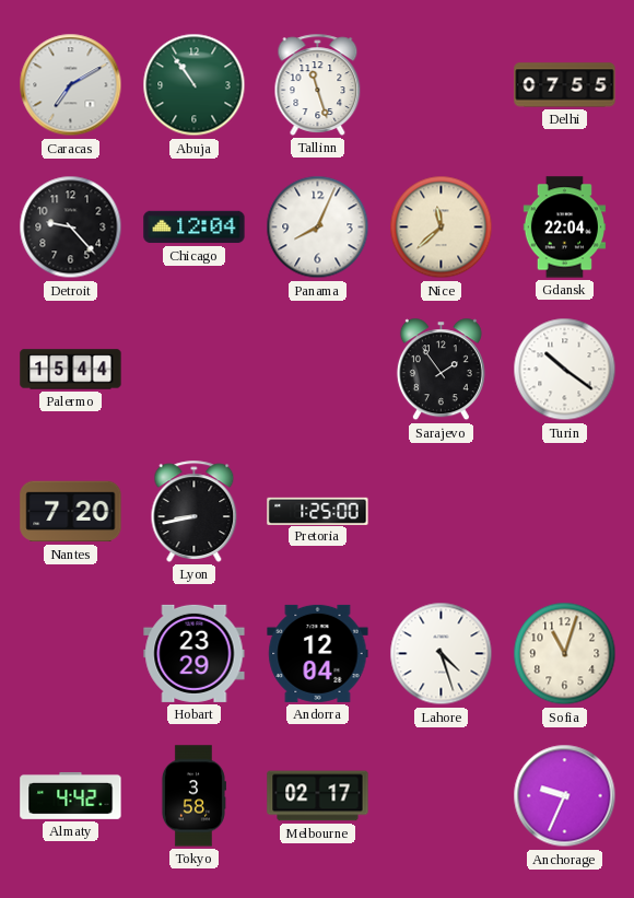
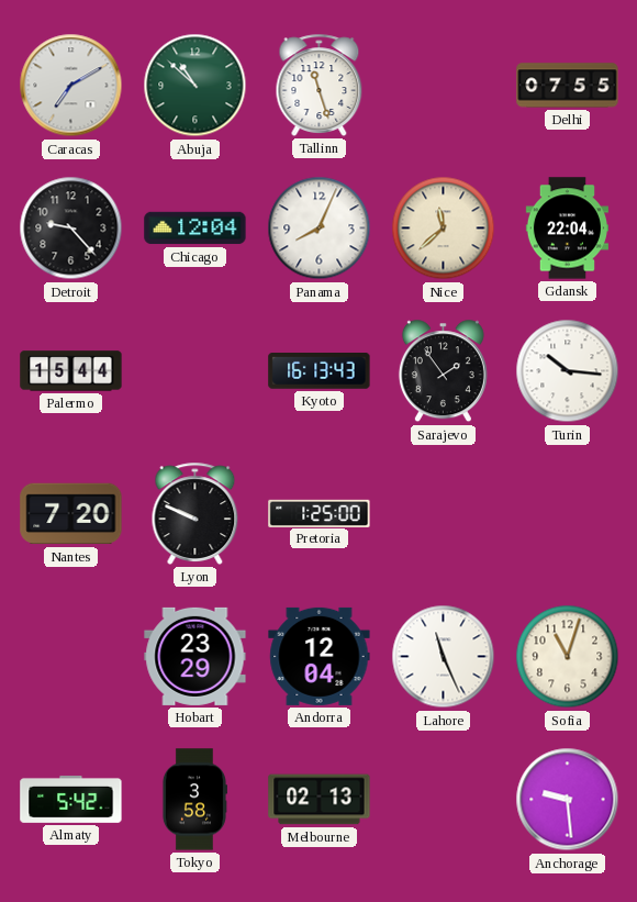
Abuja: 10:54 -> 10:52 (195, 86)
Kyoto: none -> 16:13 (320, 371)
Turin: 10:21 -> 10:16 (568, 371)
Lyon: 8:43 -> 9:49 (195, 513)
Lahore: 4:27 -> 11:26 (444, 657)
Almaty: 4:42 -> 5:42 (71, 799)
Melbourne: 02:17 -> 02:13 (320, 800)
Anchorage: 9:34 -> 9:29 (568, 800)
